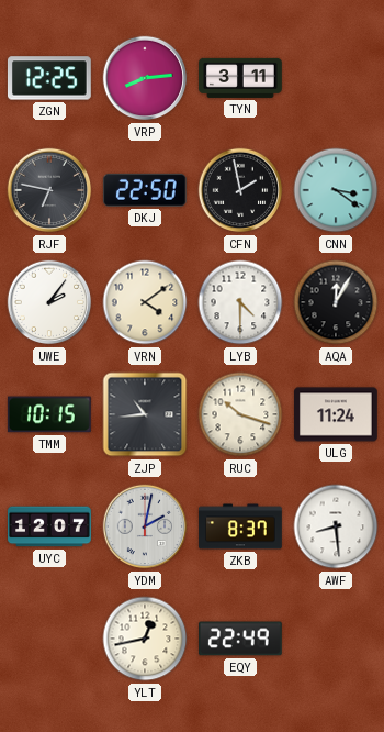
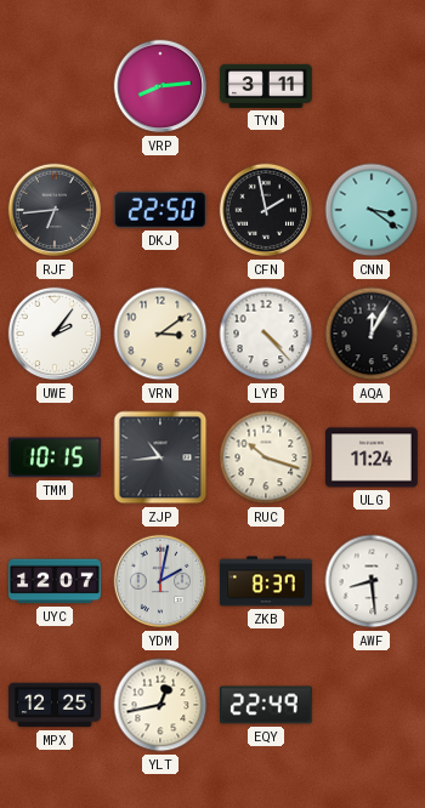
ZGN: 12:25 -> none (49, 78)
RJF: 6:47 -> 6:44 (55, 210)
VRN: 4:09 -> 3:09 (160, 334)
LYB: 4:30 -> 4:23 (266, 334)
MPX: none -> 12:25 (55, 705)
